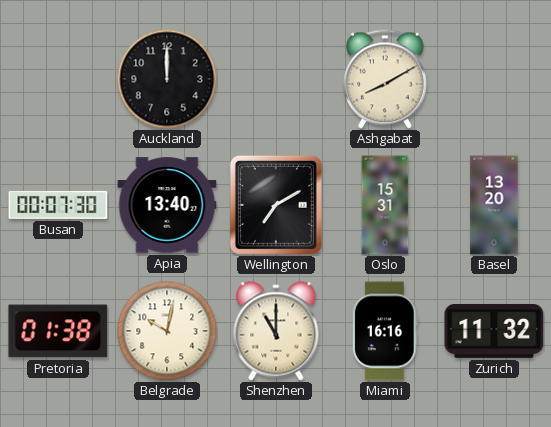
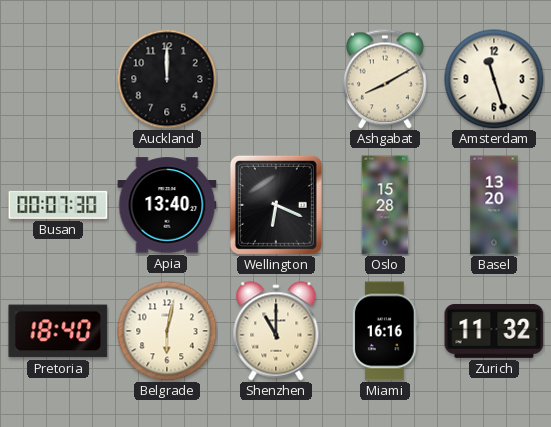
Amsterdam: none -> 11:27 (494, 79)
Wellington: 7:10 -> 6:19 (276, 205)
Oslo: 15:31 -> 15:28 (385, 205)
Pretoria: 01:38 -> 18:40 (58, 331)
Belgrade: 10:02 -> 6:02 (167, 331)
